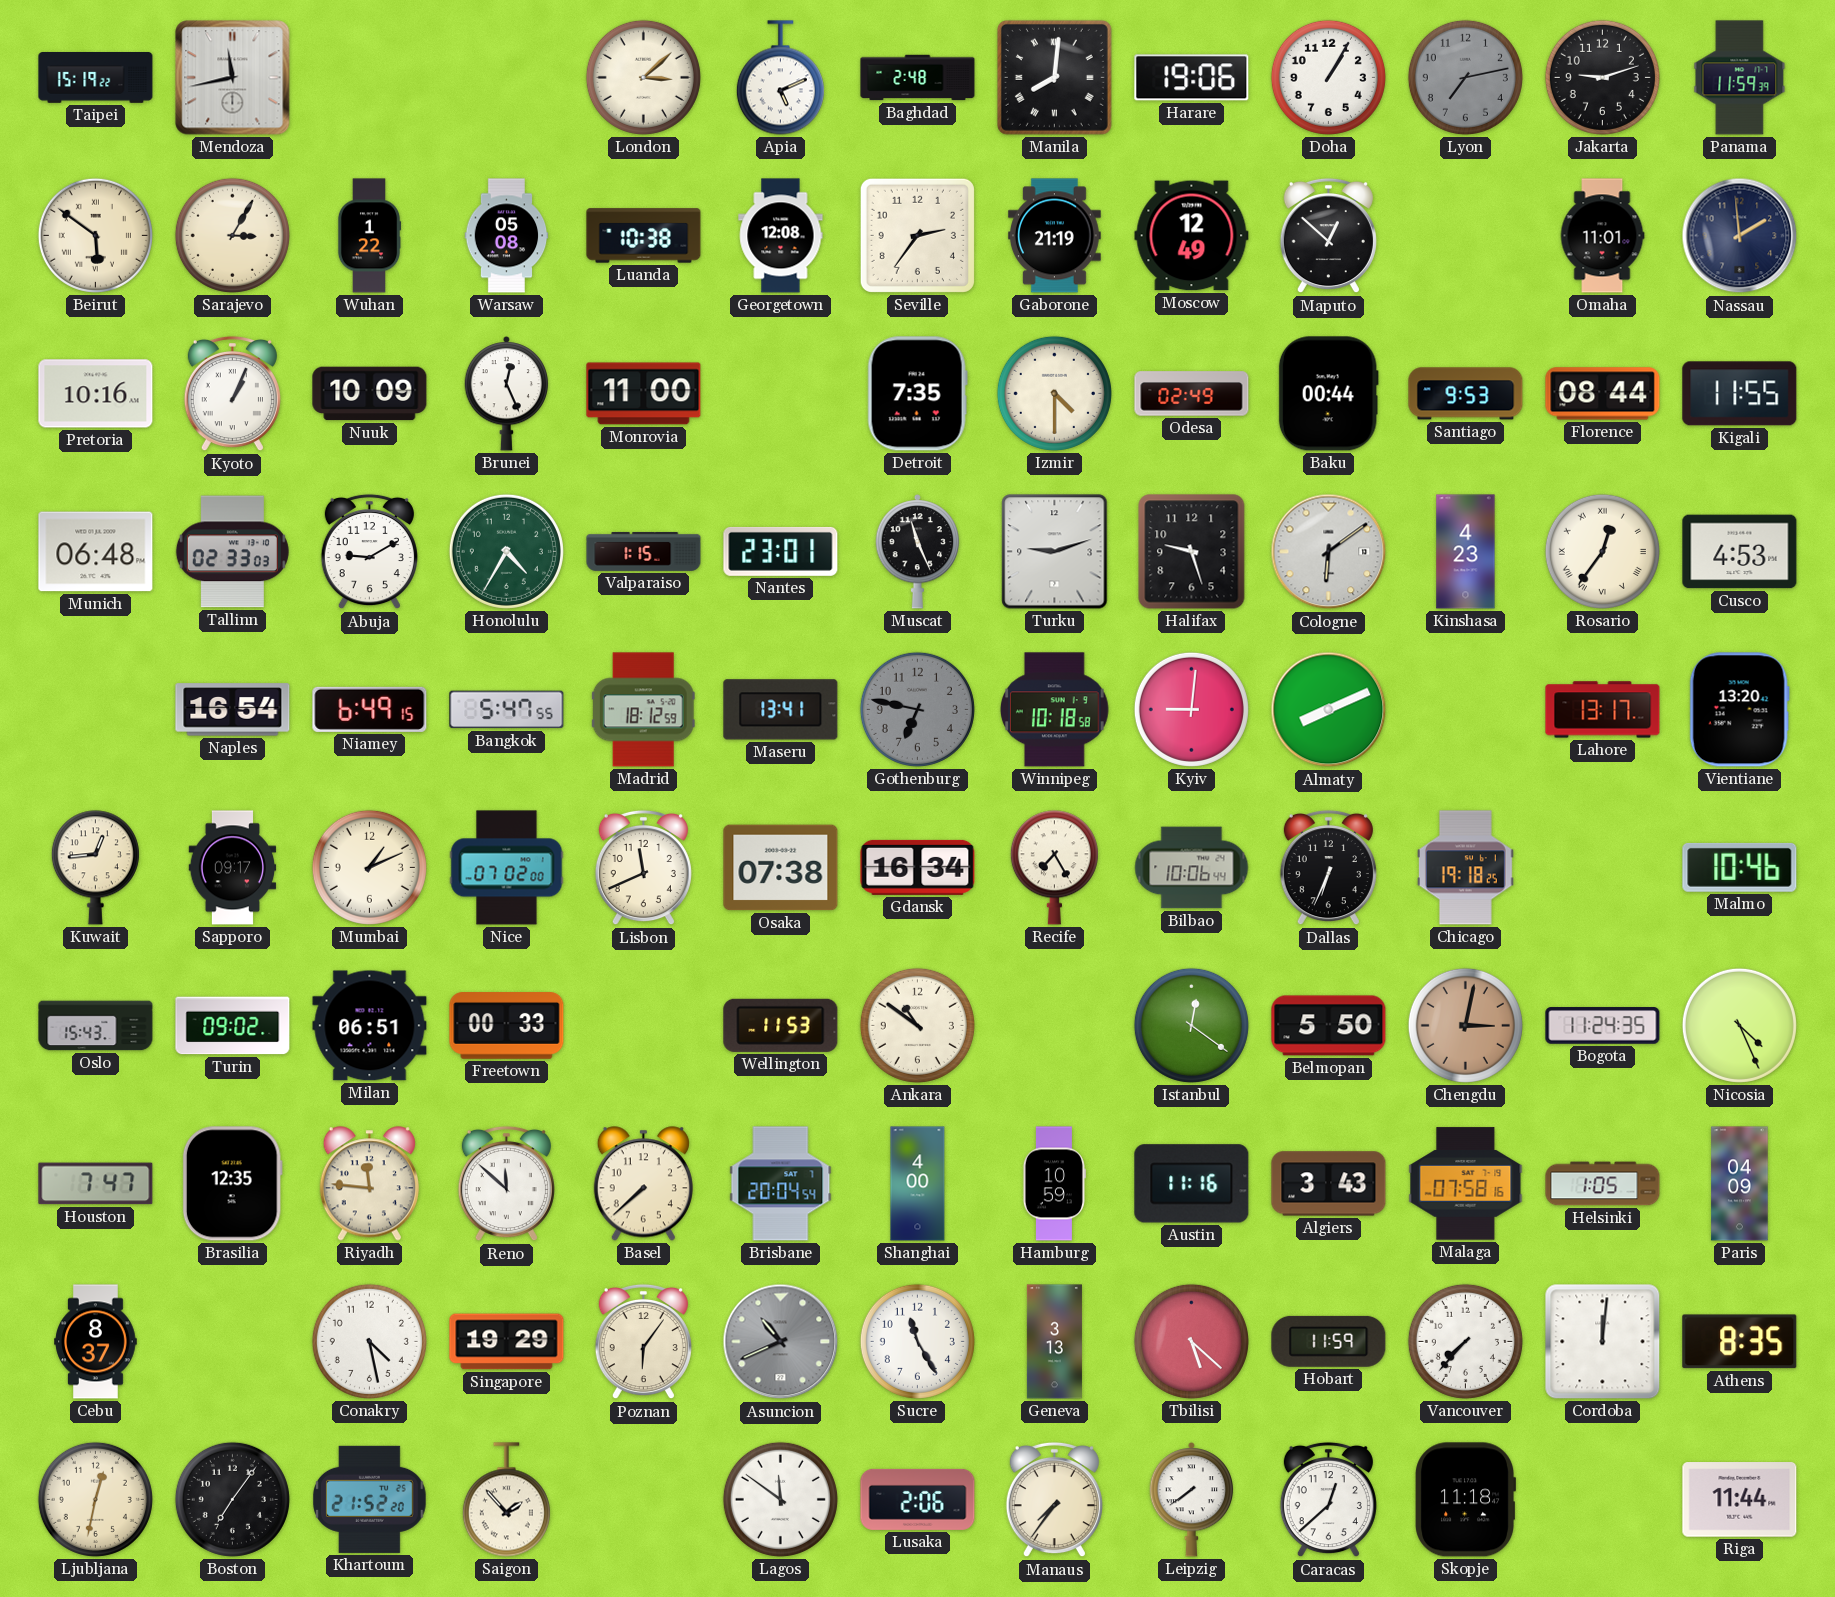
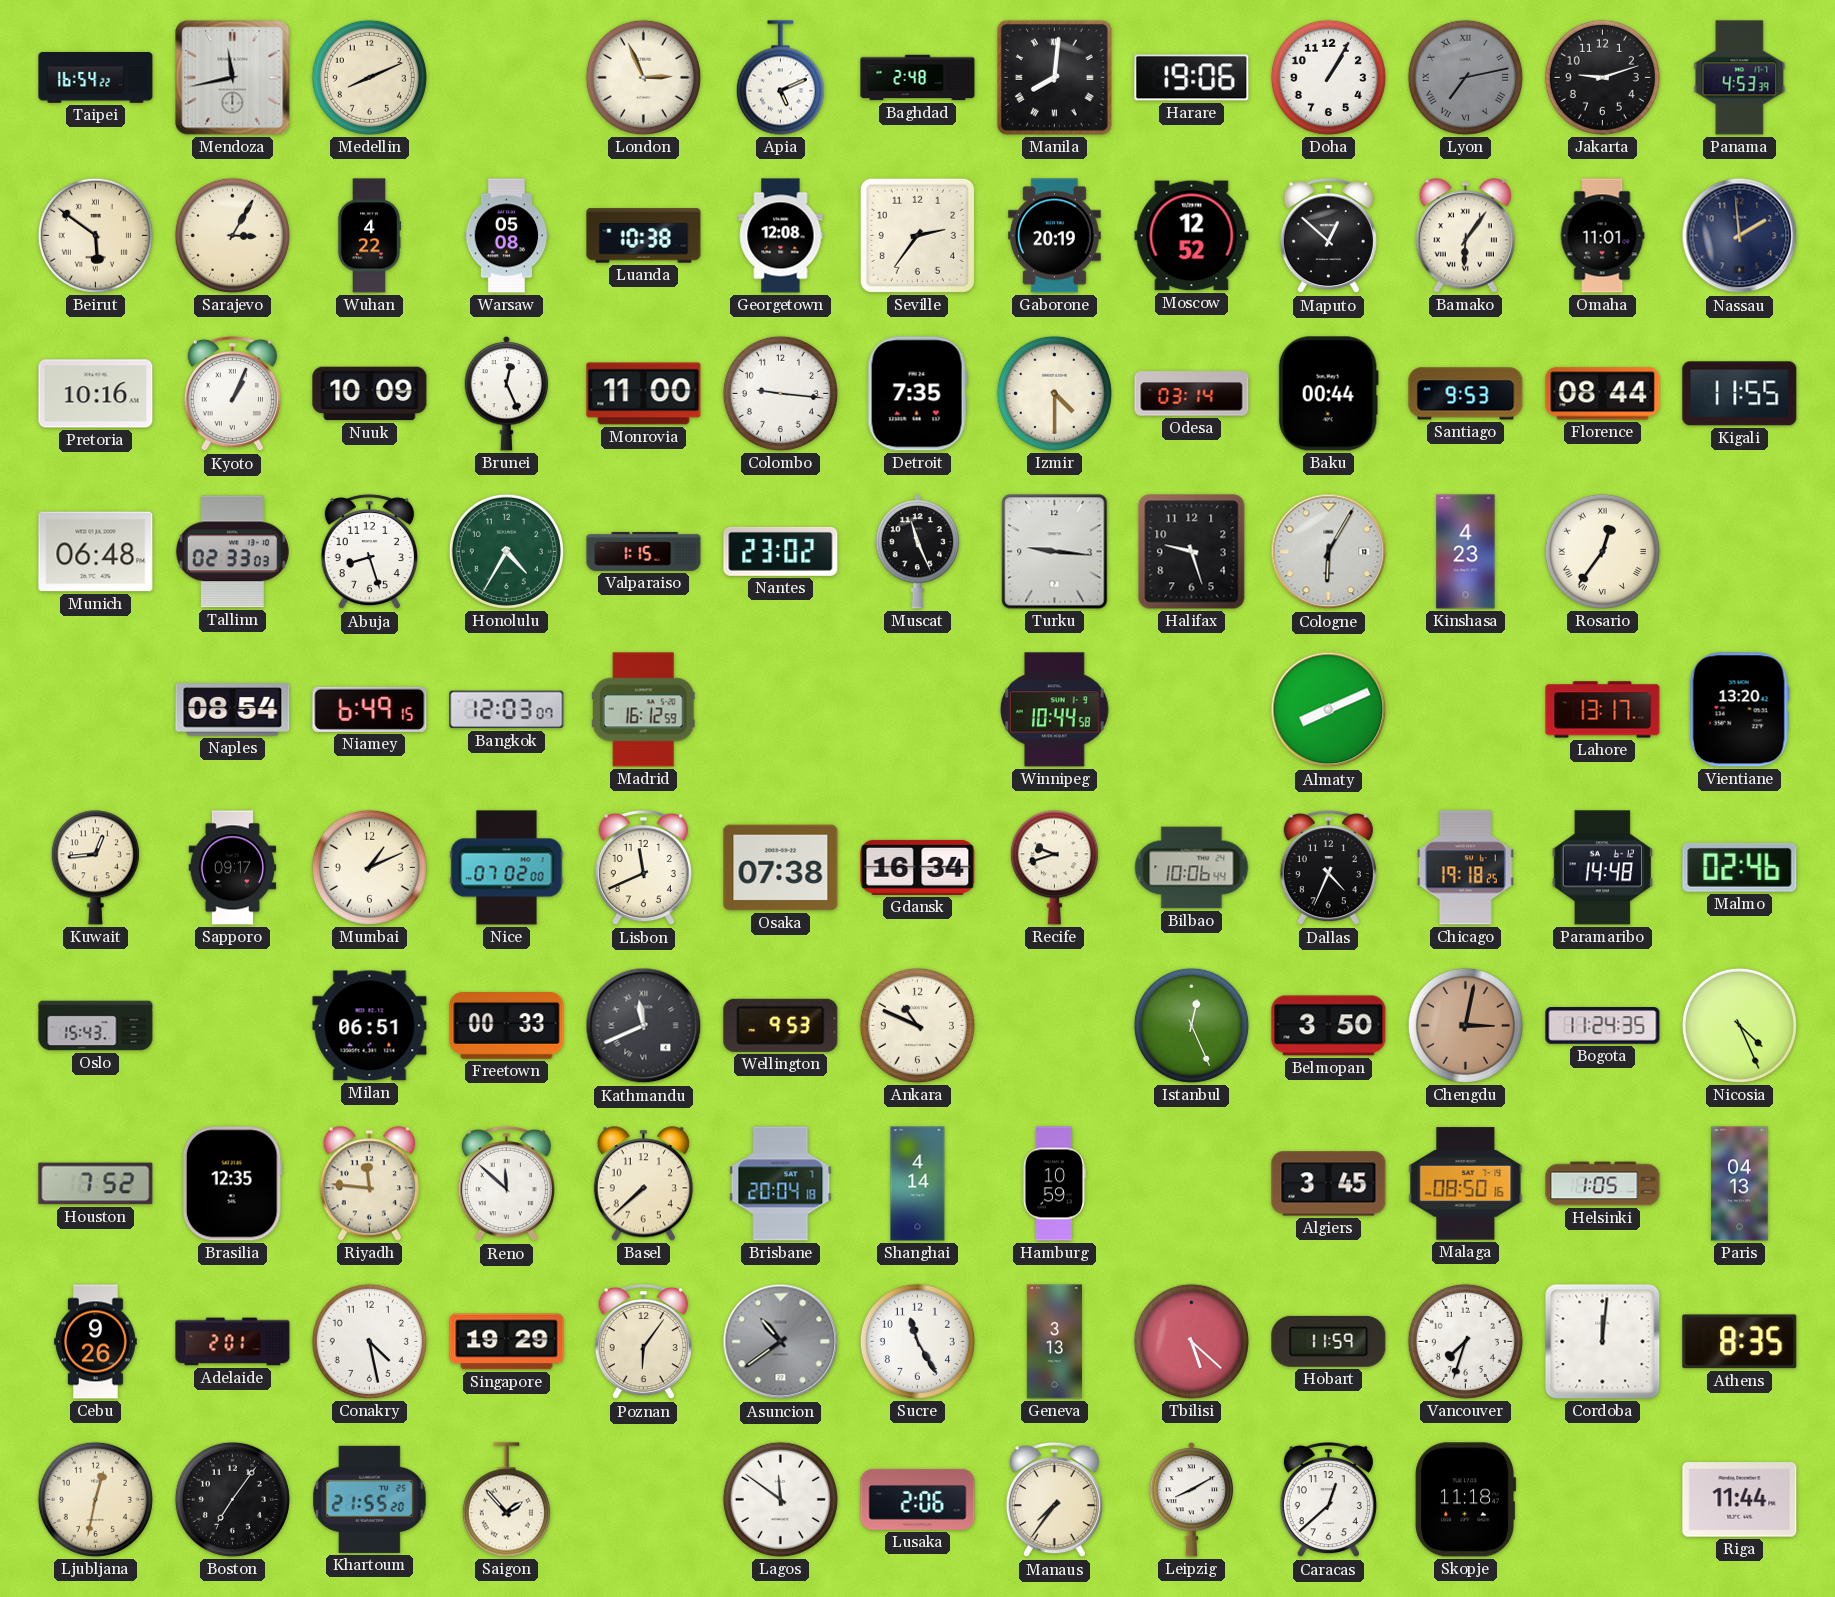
Taipei: 15:19 -> 16:54 (96, 78)
Medellin: none -> 8:11 (369, 77)
London: 3:08 -> 2:56 (643, 77)
Lyon numerals: Arabic -> Roman (1465, 77)
Panama: 11:59 -> 4:53 (1740, 78)
Wuhan: 1:22 -> 4:22 (369, 236)
Gaborone: 21:19 -> 20:19 (1054, 236)
Moscow: 12:49 -> 12:52 (1192, 236)
Bamako: none -> 6:06 (1465, 236)
Colombo: none -> 9:16 (780, 393)
Odesa: 02:49 -> 03:14 (1192, 394)
Abuja: 9:10 -> 8:27 (369, 552)
Nantes: 23:01 -> 23:02 (781, 551)
Turku: 9:12 -> 9:16 (1055, 552)
Cologne: 6:09 -> 6:05 (1329, 552)
Cusco: 4:53 -> none (1740, 552)
Naples: 16:54 -> 08:54 (233, 710)
Bangkok: 5:47 -> 12:03 (507, 710)
Madrid: 18:12 -> 16:12 (643, 710)
Maseru: 13:41 -> none (781, 710)
Gothenburg: 6:47 -> none (917, 709)
Winnipeg: 10:18 -> 10:44 (1055, 710)
Kyiv: 9:01 -> none (1191, 709)
Recife: 7:25 -> 9:42 (1054, 868)
Dallas: 6:34 -> 4:34 (1328, 868)
Paramaribo: none -> 14:48 (1602, 868)
Malmo: 10:46 -> 02:46 (1740, 867)
Turin: 09:02 -> none (233, 1026)
Kathmandu: none -> 11:41 (644, 1026)
Wellington: 11:53 -> 9:53 (781, 1025)
Ankara: 10:51 -> 10:49 (917, 1025)
Istanbul: 12:21 -> 12:26 (1191, 1025)
Belmopan: 5:50 -> 3:50 (1329, 1026)
Houston: 7:47 -> 7:52 (96, 1184)
Brisbane: 20:04:54 -> 20:04:18 (781, 1184)
Shanghai: 4:00 -> 4:14 (918, 1184)
Austin: 11:16 -> none (1192, 1184)
Algiers: 3:43 -> 3:45 (1329, 1184)
Malaga: 07:58 -> 08:50 (1466, 1184)
Paris: 04:09 -> 04:13 (1740, 1184)
Cebu: 8:37 -> 9:26 (96, 1342)
Adelaide: none -> 2:01 (233, 1342)
Asuncion: 10:41 -> 10:39 (781, 1342)
Vancouver: 7:37 -> 7:33 (1465, 1341)
Khartoum: 21:52 -> 21:55 (369, 1499)
Leipzig: 7:39 -> 8:10 (1192, 1500)
